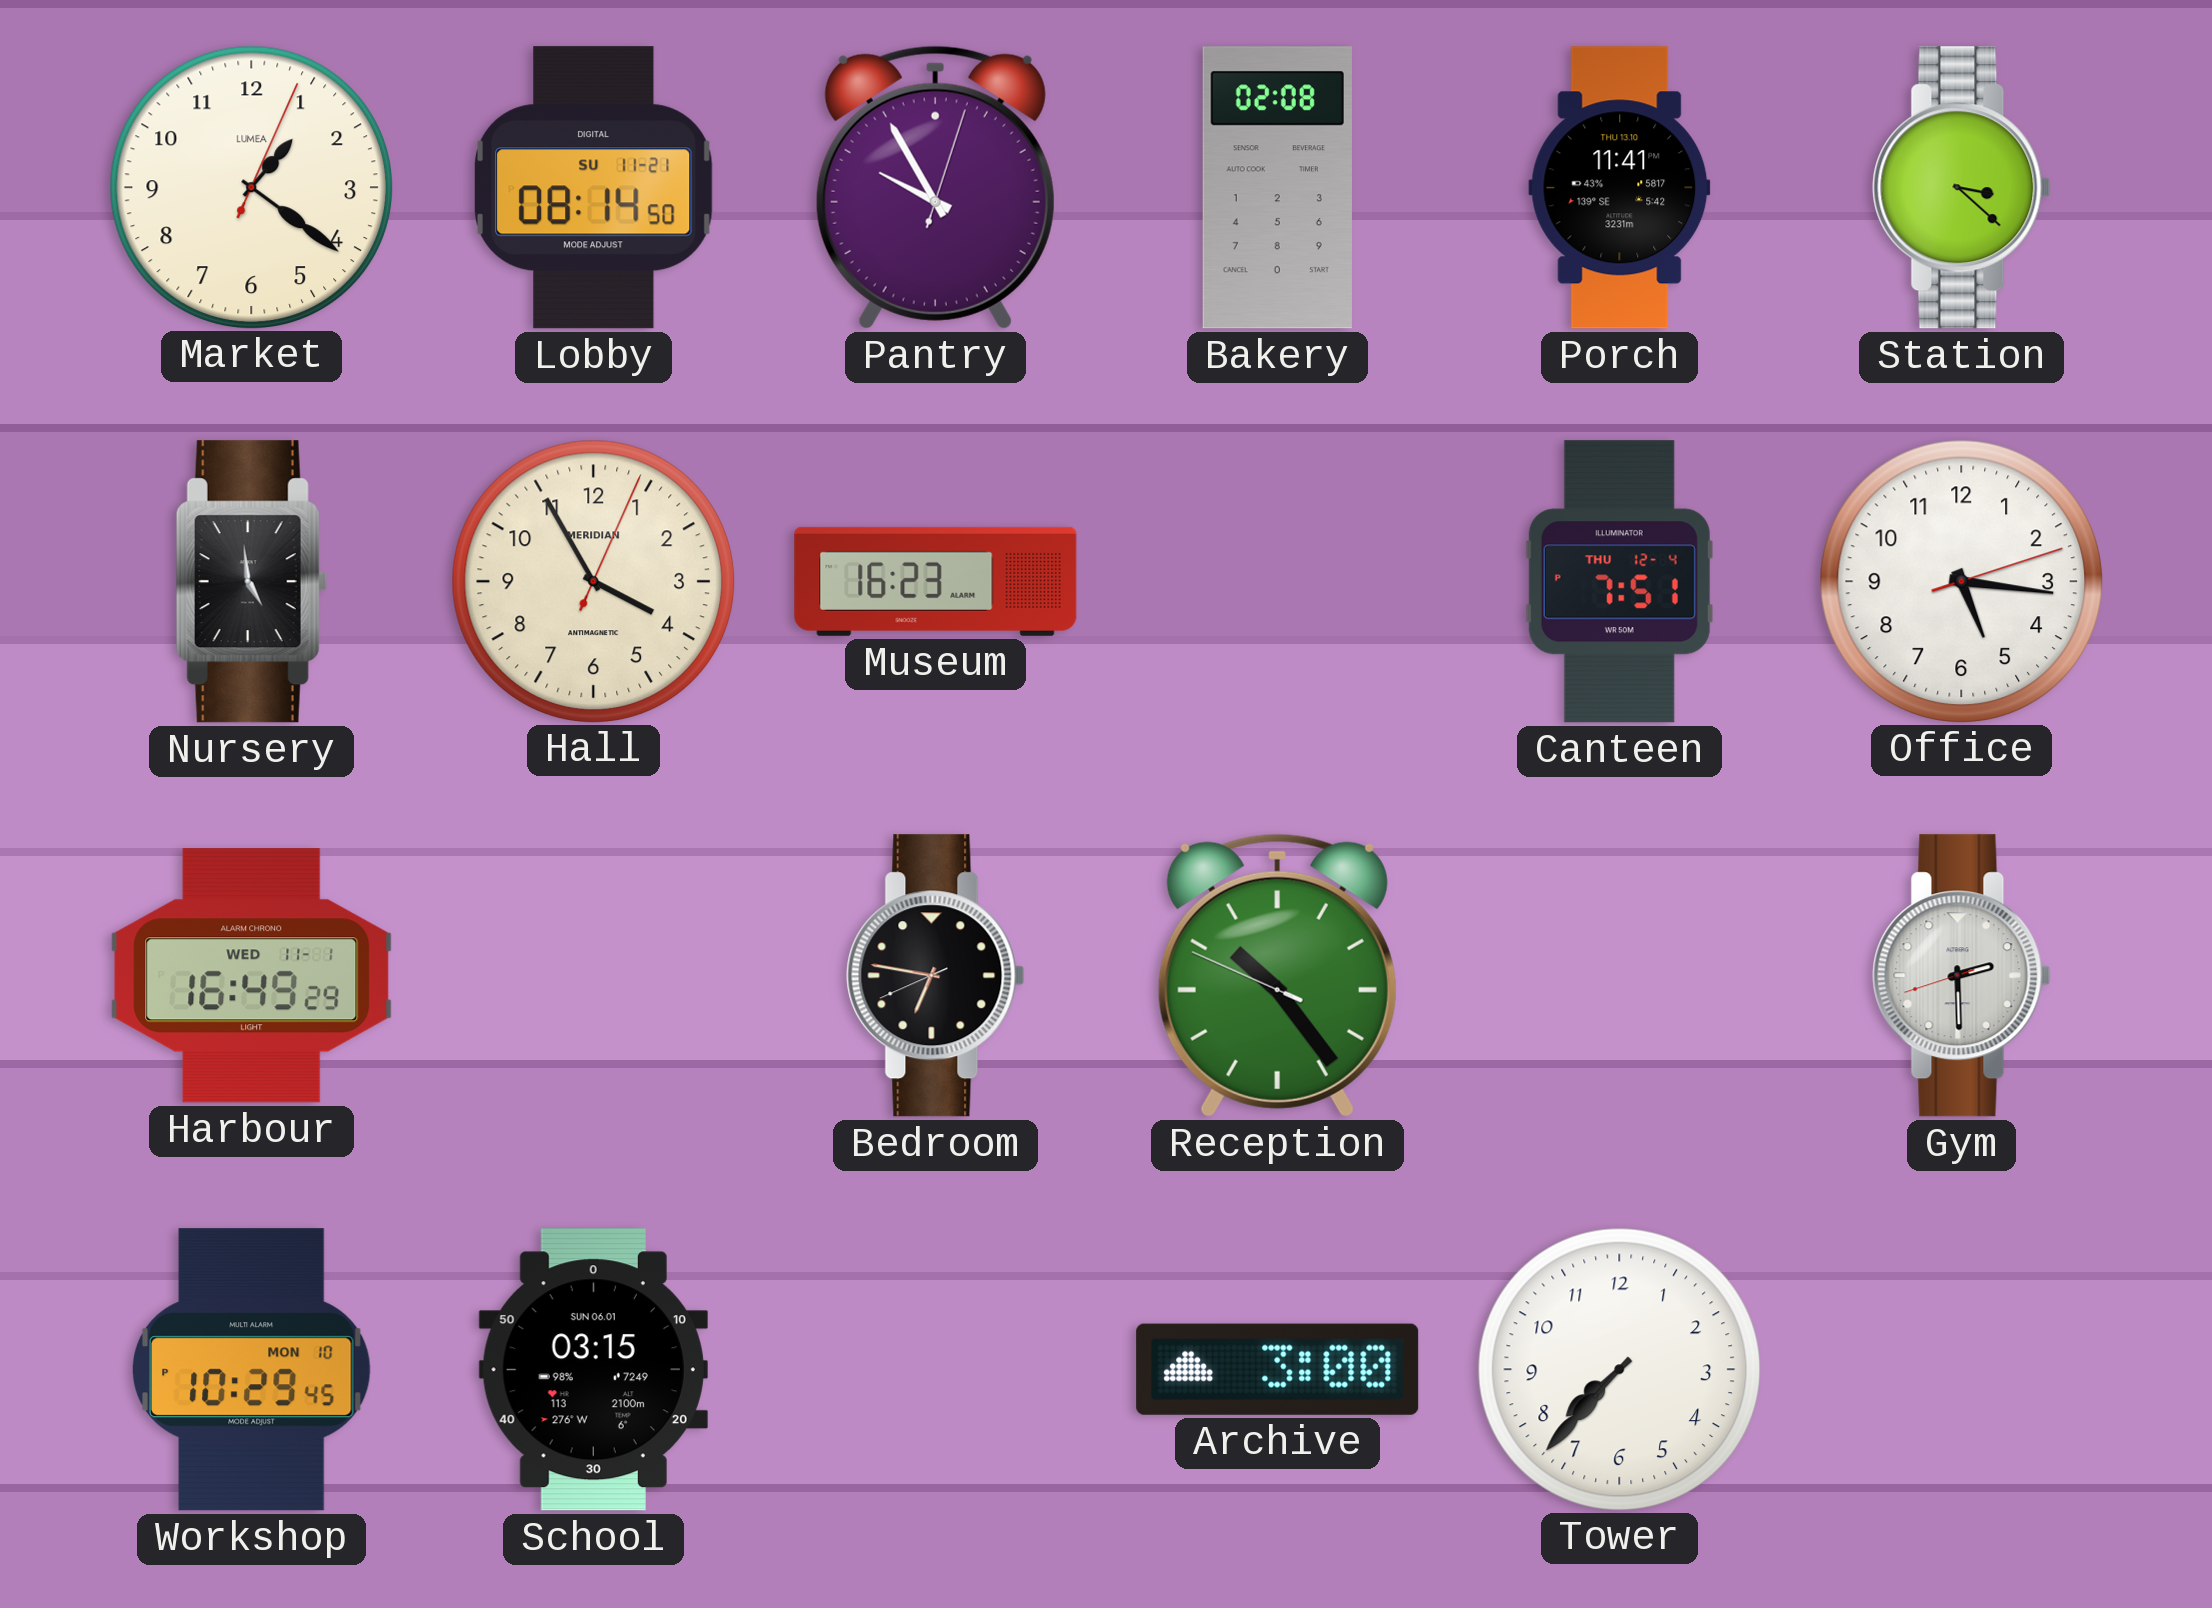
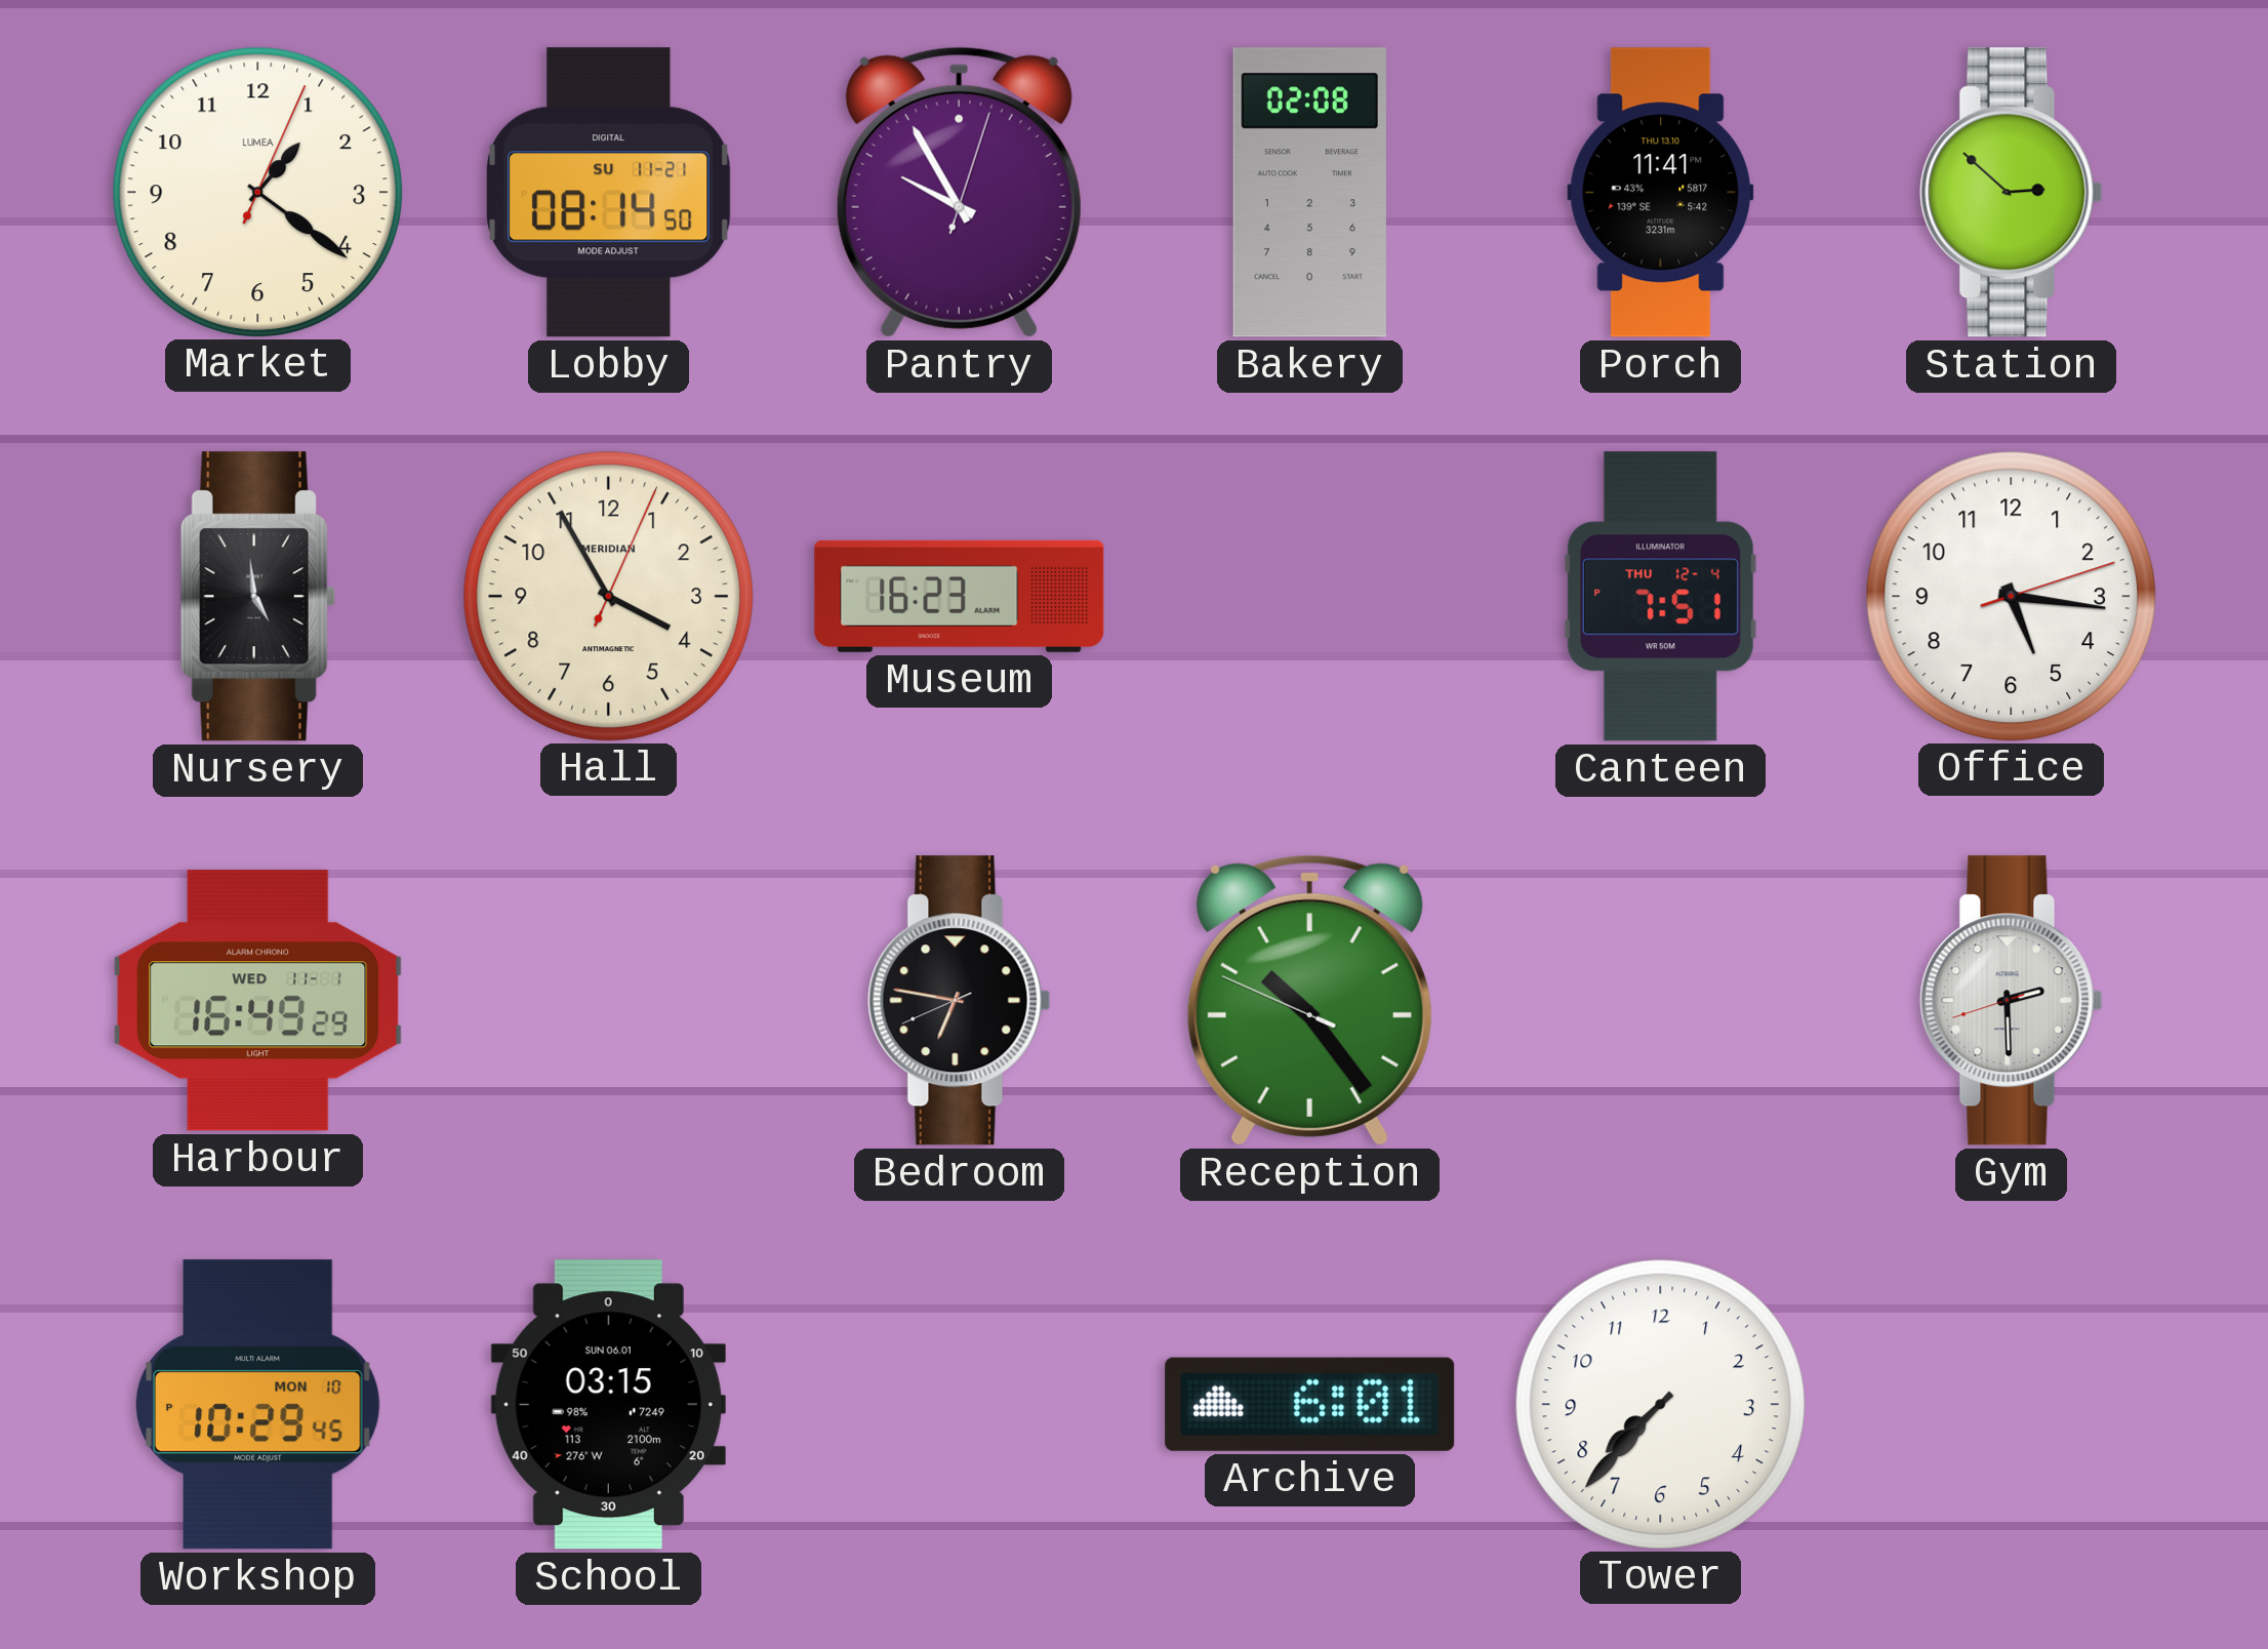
Station: 3:22 -> 2:52 (2012, 193)
Archive: 3:00 -> 6:01 (1310, 1404)
